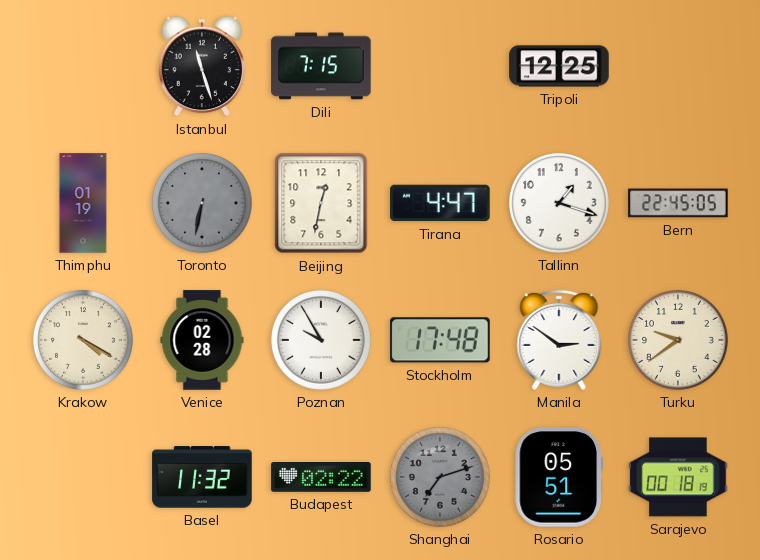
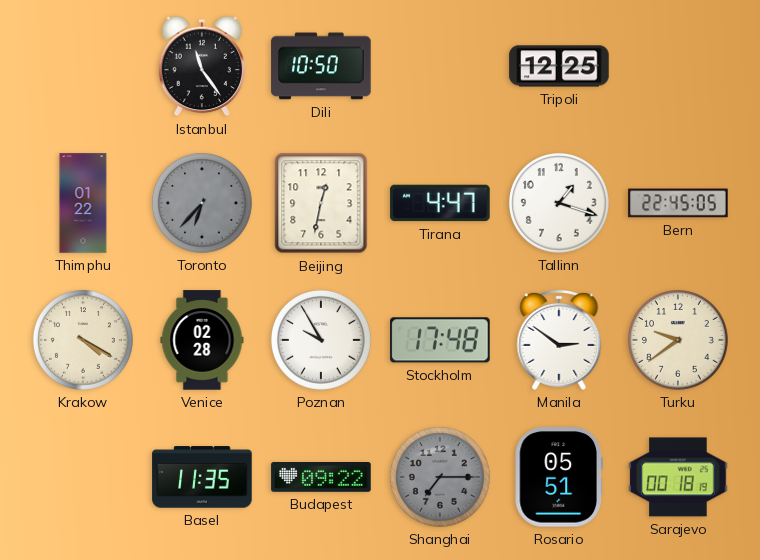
Istanbul: 11:27 -> 11:24 (202, 66)
Dili: 7:15 -> 10:50 (321, 66)
Thimphu: 01:19 -> 01:22 (83, 203)
Toronto: 6:32 -> 6:37 (203, 204)
Basel: 11:32 -> 11:35 (202, 477)
Budapest: 02:22 -> 09:22 (321, 477)
Shanghai: 7:12 -> 7:15 (441, 478)
